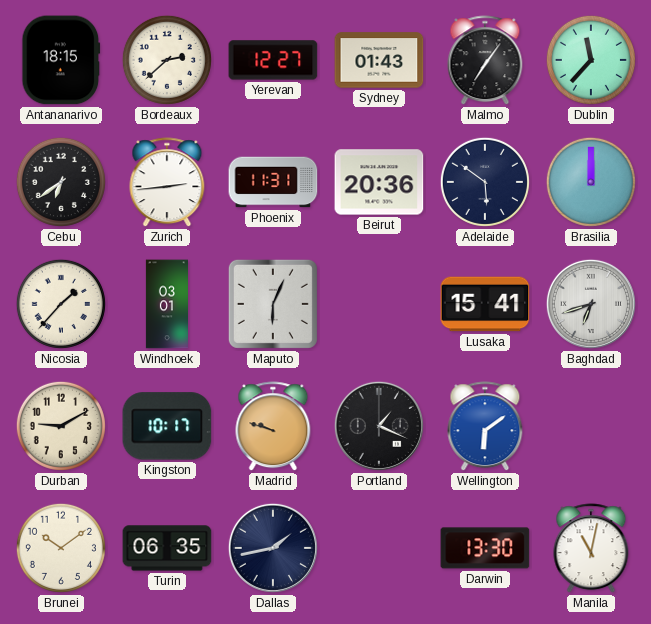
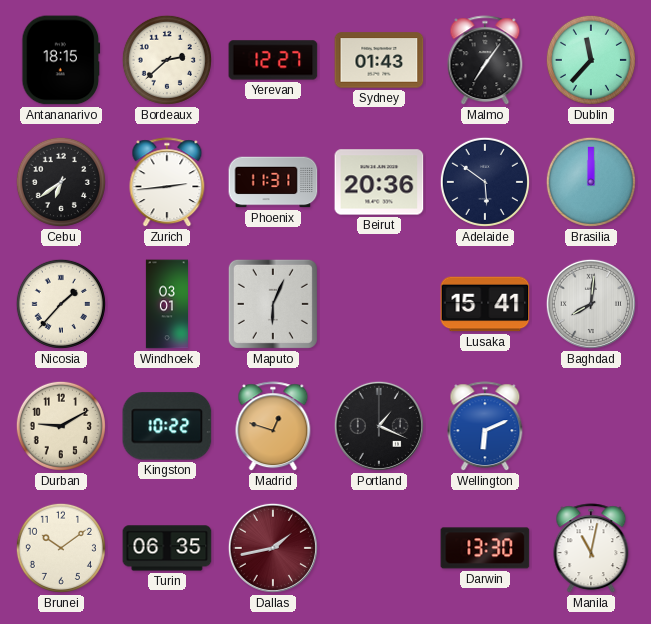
Baghdad: 6:42 -> 8:01 (591, 304)
Kingston: 10:17 -> 10:22 (167, 426)
Madrid: 9:48 -> 12:48 (273, 427)
Wellington: 6:09 -> 6:11 (485, 427)
Dallas dial: navy -> burgundy (273, 548)
